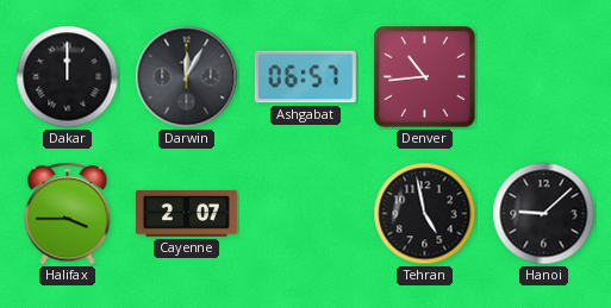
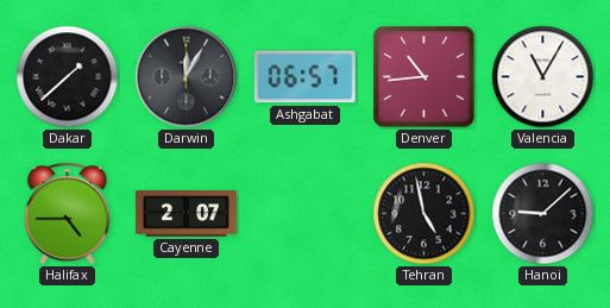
Dakar: 12:00 -> 1:38 (68, 77)
Valencia: none -> 11:05 (543, 77)
Halifax: 3:45 -> 4:45 (68, 214)
